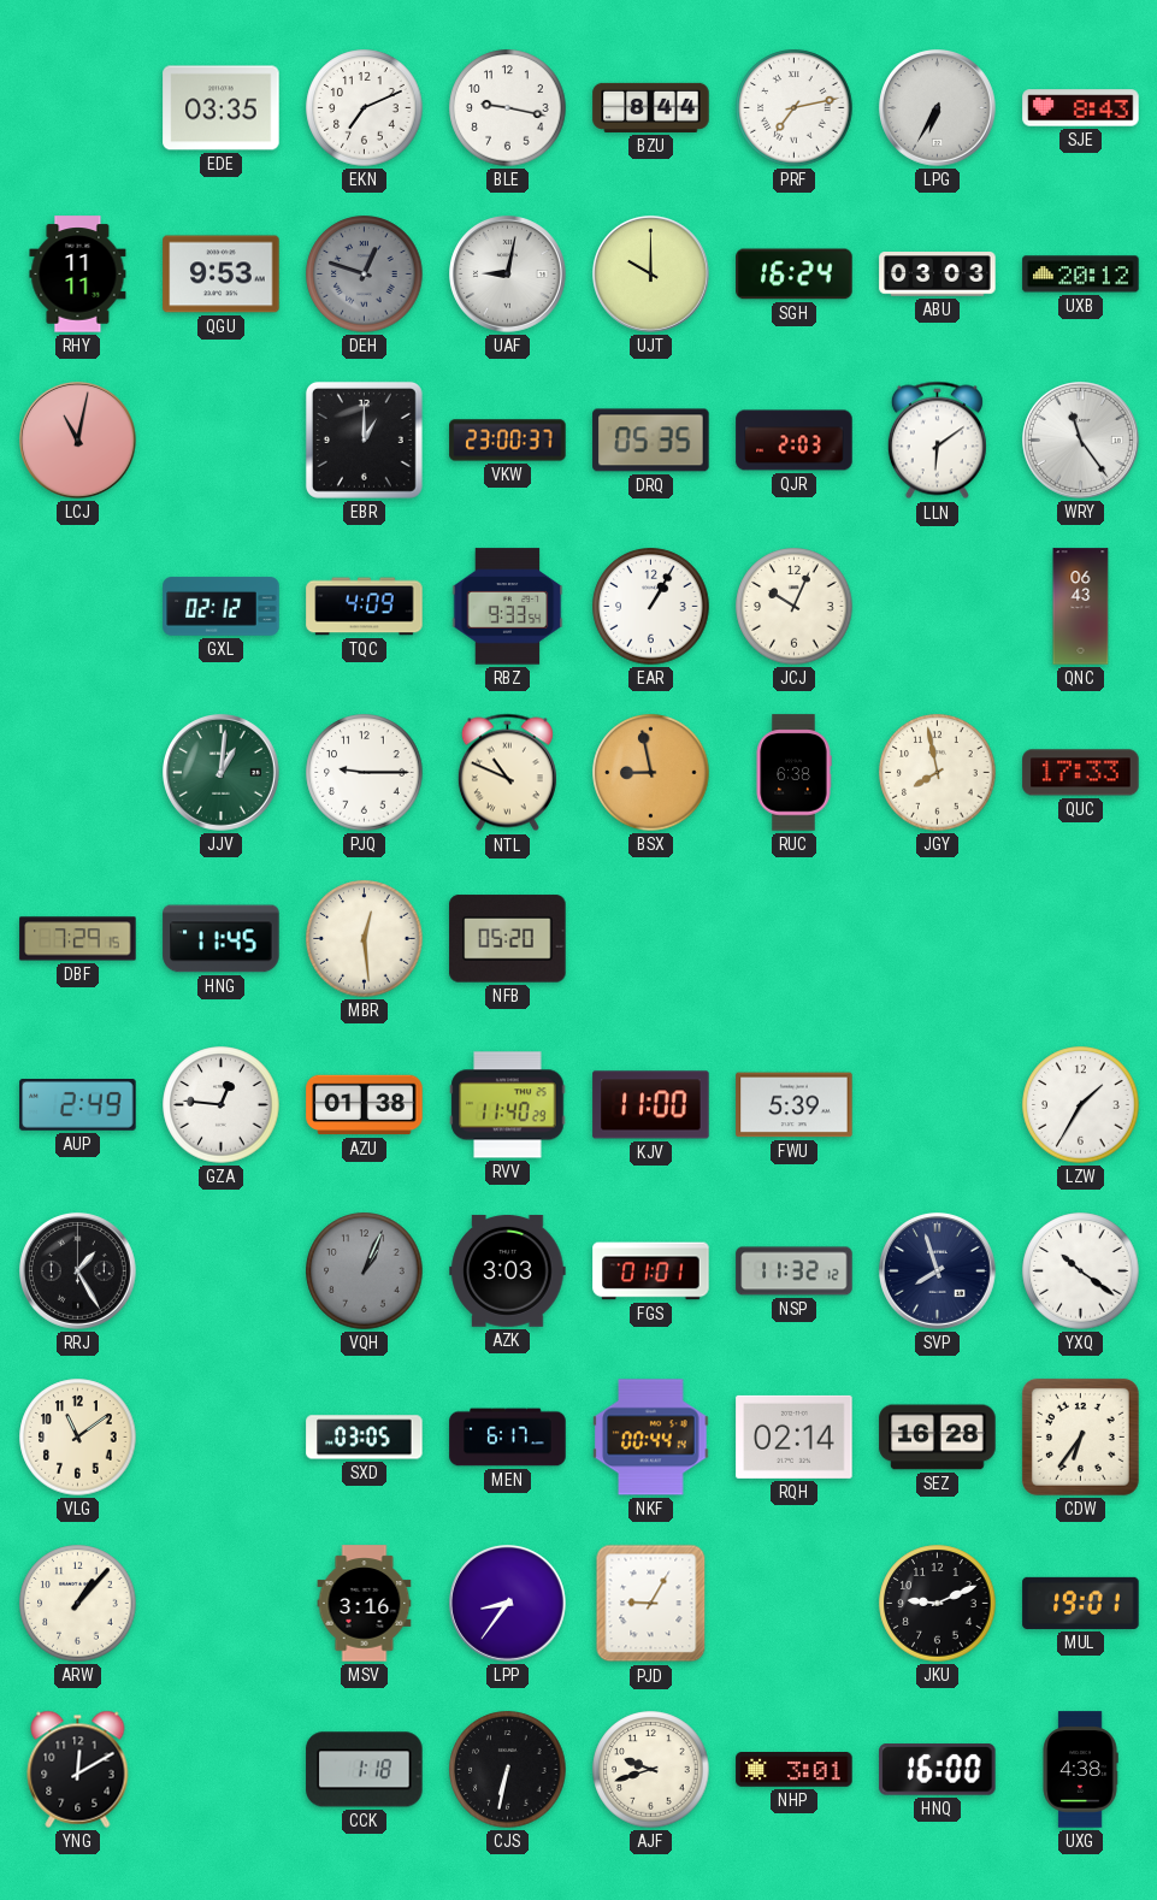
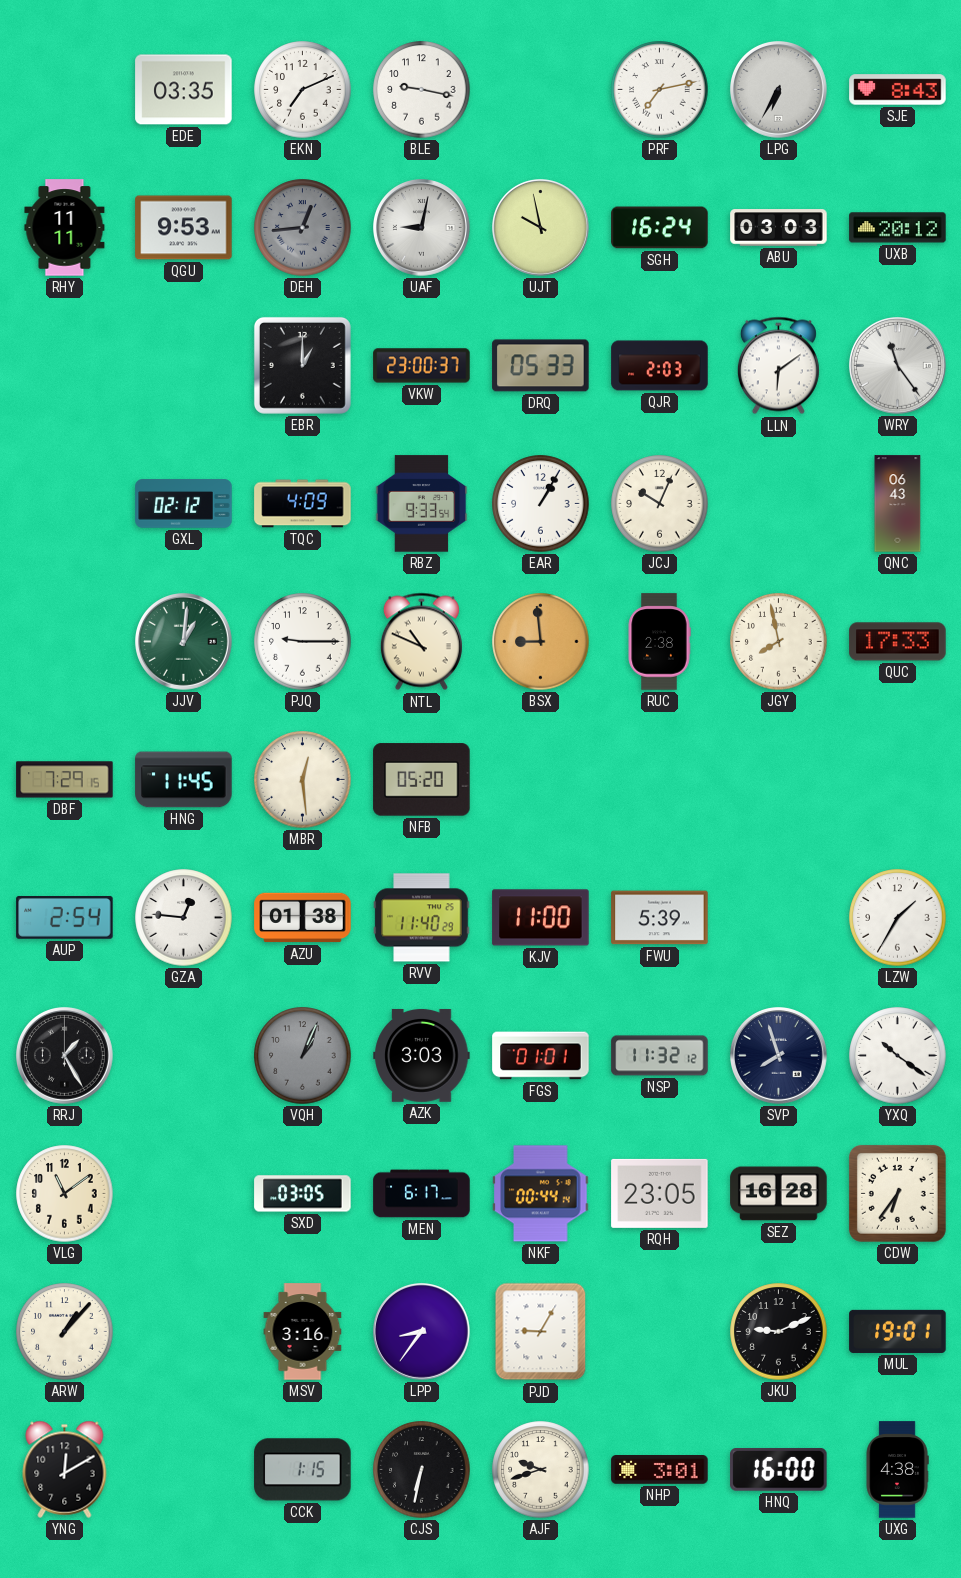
BZU: 8:44 -> none (651, 107)
DEH: 12:48 -> 12:44 (303, 228)
UJT: 10:00 -> 9:58 (541, 228)
LCJ: 11:02 -> none (78, 441)
DRQ: 05:35 -> 05:33 (541, 366)
BSX: 8:58 -> 8:59 (541, 642)
RUC: 6:38 -> 2:38 (659, 642)
AUP: 2:49 -> 2:54 (65, 918)
RQH: 02:14 -> 23:05 (660, 1193)
CCK: 1:18 -> 1:15 (303, 1470)
